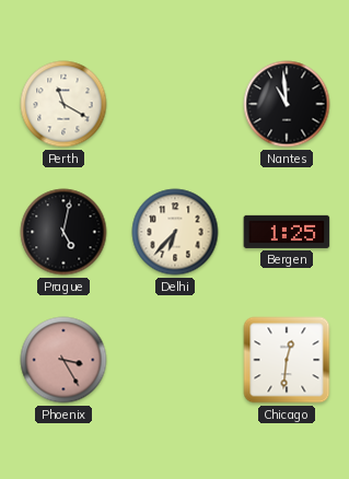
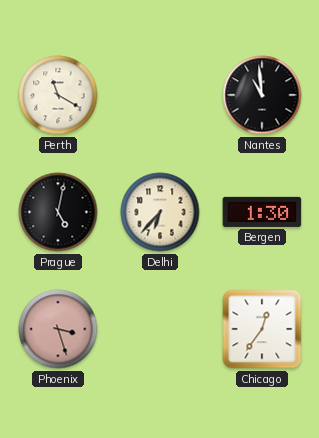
Bergen: 1:25 -> 1:30 (262, 212)
Phoenix: 3:25 -> 3:27 (58, 329)
Chicago: 12:31 -> 12:36 (262, 329)
